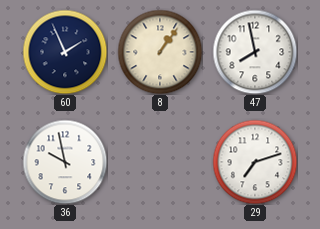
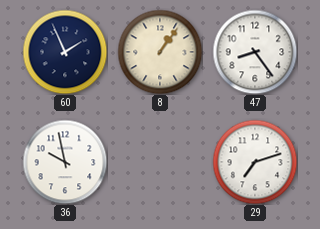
47: 7:58 -> 8:24 (255, 52)
